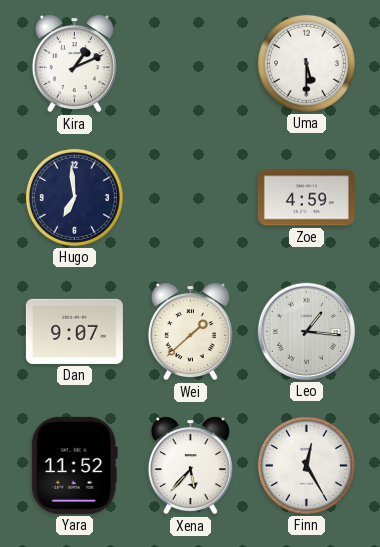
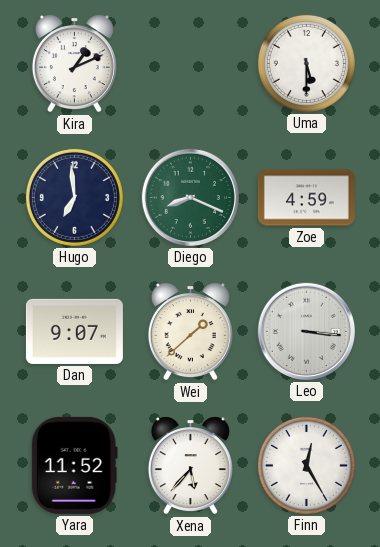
Diego: none -> 8:19 (190, 197)
Leo: 1:16 -> 3:16 (306, 331)
